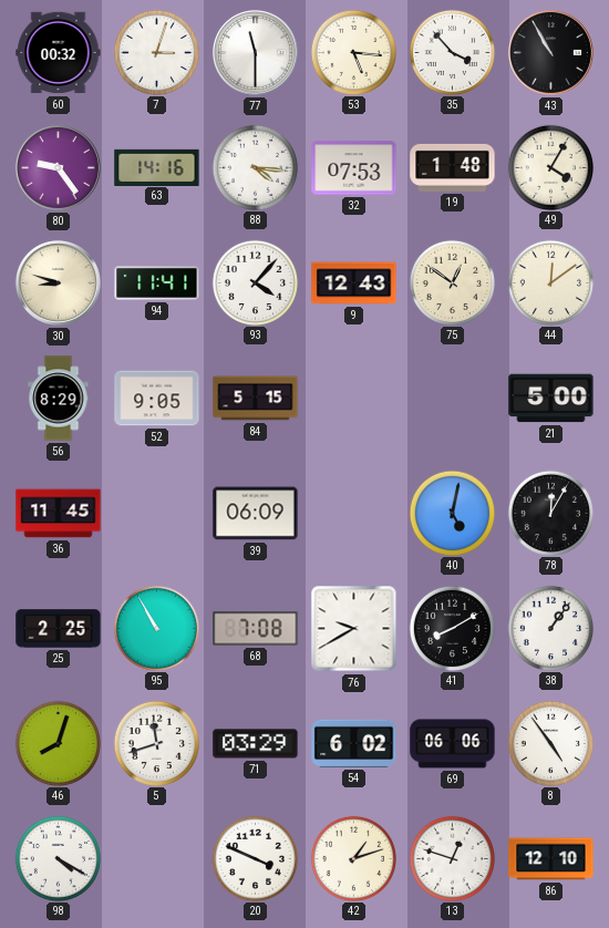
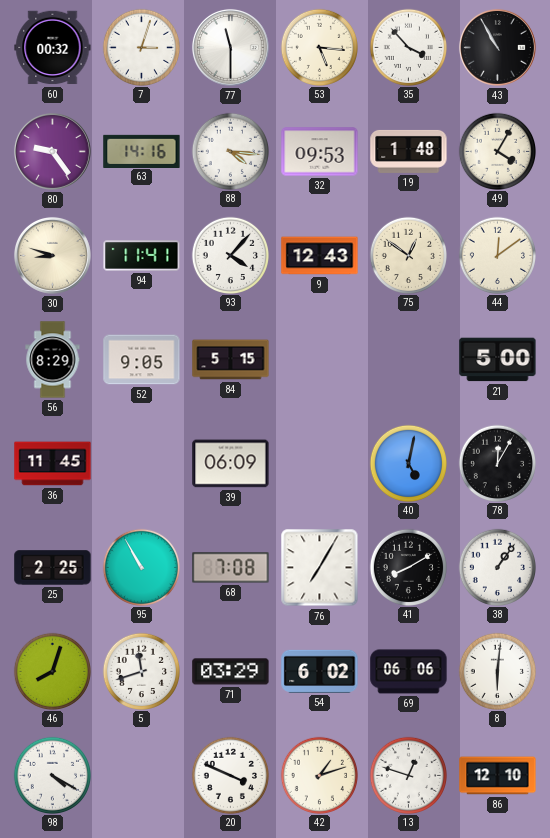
32: 07:53 -> 09:53 (320, 152)
76: 9:40 -> 7:05 (320, 568)
8: 4:54 -> 6:01 (497, 671)
